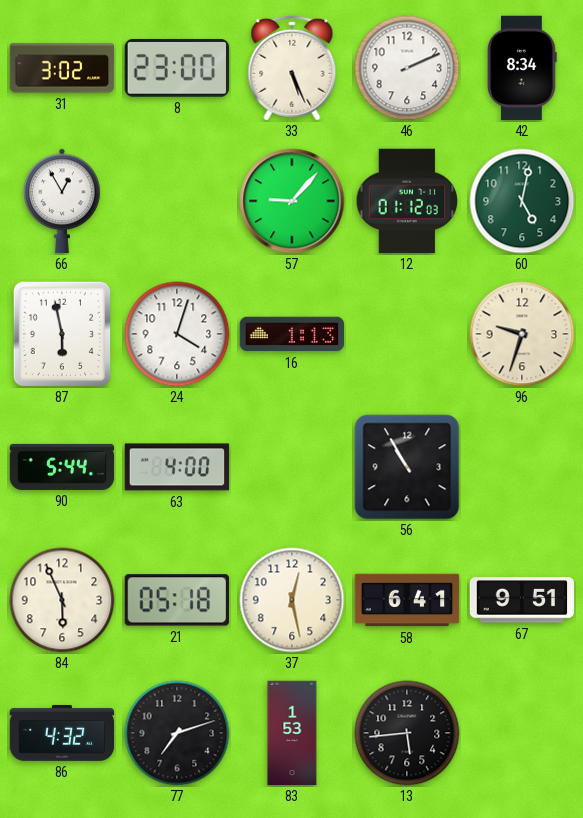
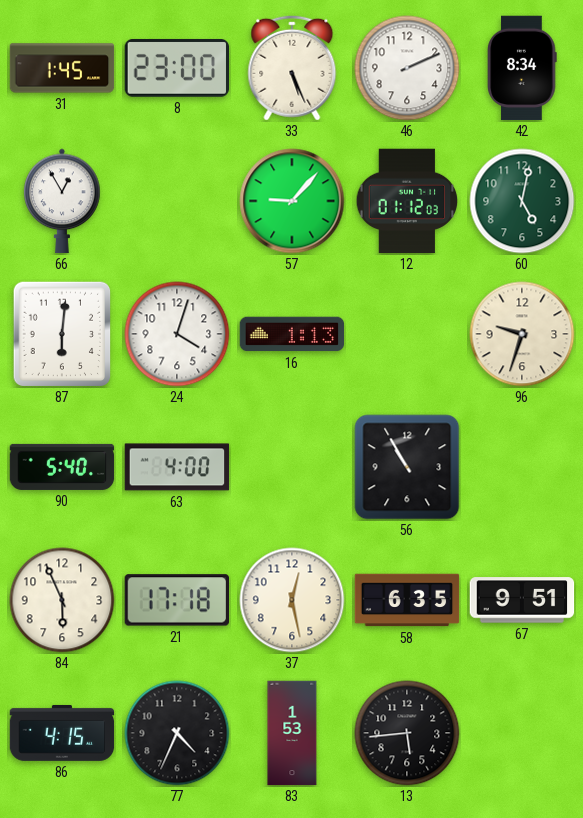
31: 3:02 -> 1:45 (62, 68)
87: 5:58 -> 6:01 (62, 334)
90: 5:44 -> 5:40 (62, 467)
21: 05:18 -> 17:18 (177, 600)
58: 6:41 -> 6:35 (407, 600)
86: 4:32 -> 4:15 (62, 733)
77: 7:12 -> 4:34 (177, 733)
